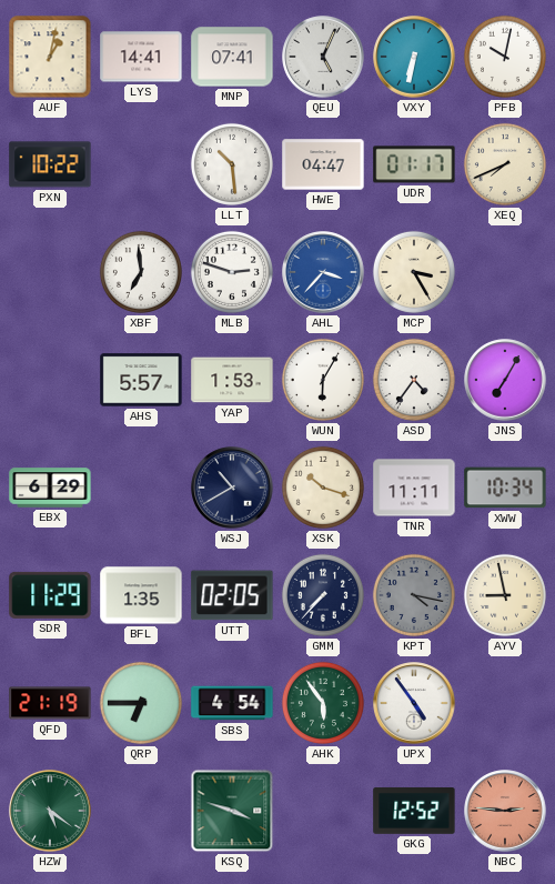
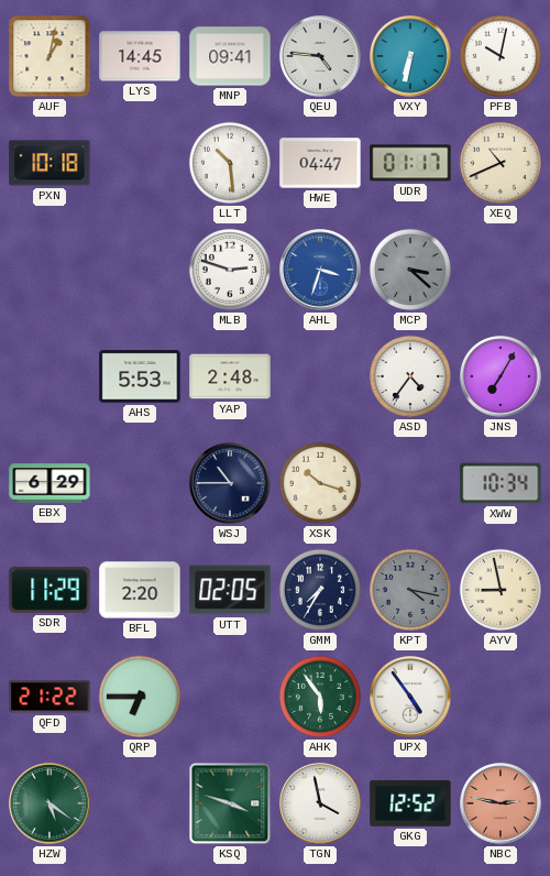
LYS: 14:41 -> 14:45 (140, 56)
MNP: 07:41 -> 09:41 (230, 56)
QEU: 5:04 -> 4:46 (320, 56)
PXN: 10:22 -> 10:18 (50, 163)
XEQ: 7:41 -> 10:41 (501, 163)
XBF: 6:59 -> none (141, 272)
AHL: 3:37 -> 3:33 (320, 270)
MCP: 3:25 -> 3:22 (410, 270)
MCP dial: cream -> grey (410, 270)
AHS: 5:57 -> 5:53 (140, 376)
YAP: 1:53 -> 2:48 (230, 376)
WUN: 6:05 -> none (323, 380)
WSJ: 10:40 -> 10:45 (230, 483)
TNR: 11:11 -> none (414, 488)
BFL: 1:35 -> 2:20 (140, 590)
GMM: 7:37 -> 7:35 (320, 590)
QFD: 21:19 -> 21:22 (50, 697)
SBS: 4:54 -> none (232, 703)
TGN: none -> 3:58 (320, 803)
NBC: 2:46 -> 2:47 (501, 803)
